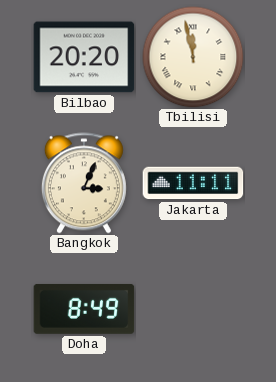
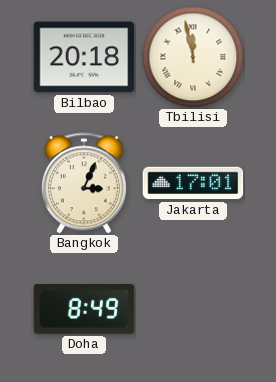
Bilbao: 20:20 -> 20:18 (84, 57)
Jakarta: 11:11 -> 17:01 (193, 183)
